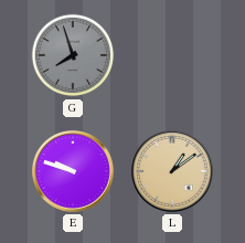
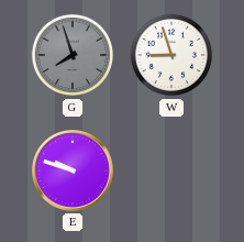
W: none -> 8:57 (171, 55)
L: 1:09 -> none (173, 172)
